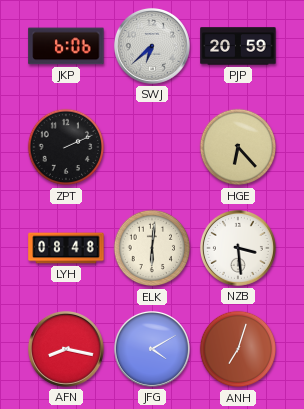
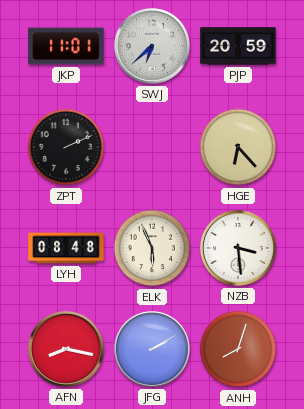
JKP: 6:06 -> 11:01 (66, 46)
ELK: 6:01 -> 5:56 (152, 248)
JFG: 4:10 -> 2:10 (152, 349)
ANH: 7:03 -> 8:03 (238, 349)
